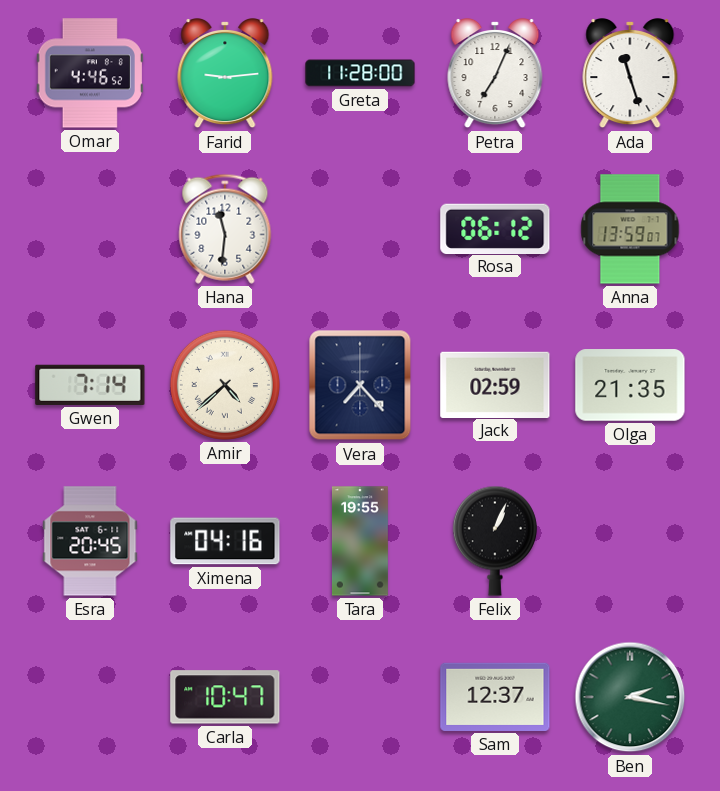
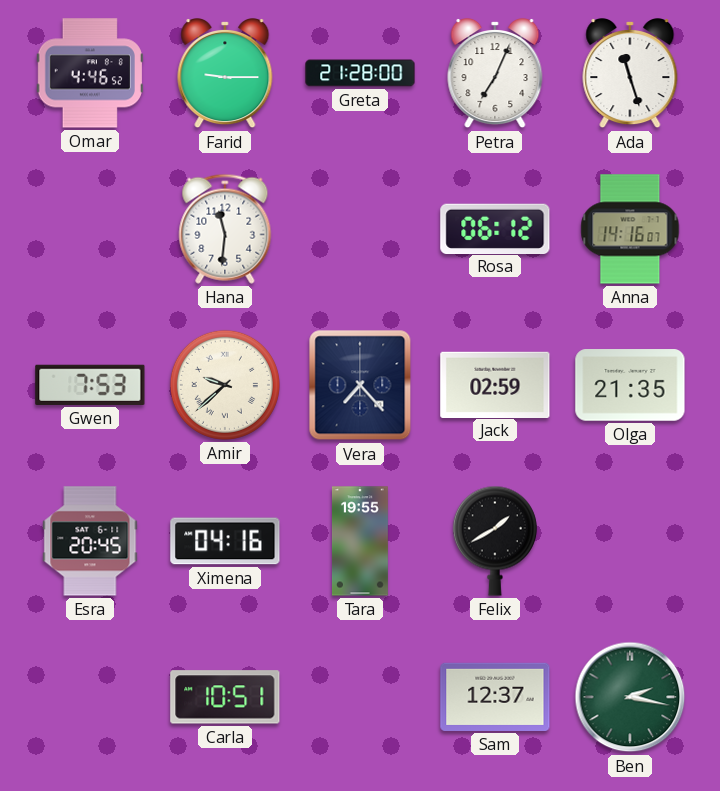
Farid: 9:14 -> 9:15 (225, 74)
Greta: 11:28 -> 21:28 (360, 73)
Anna: 13:59 -> 14:16 (630, 229)
Gwen: 7:14 -> 7:53 (90, 385)
Amir: 4:38 -> 9:38 (225, 385)
Felix: 1:04 -> 1:40 (495, 541)
Carla: 10:47 -> 10:51 (225, 697)
